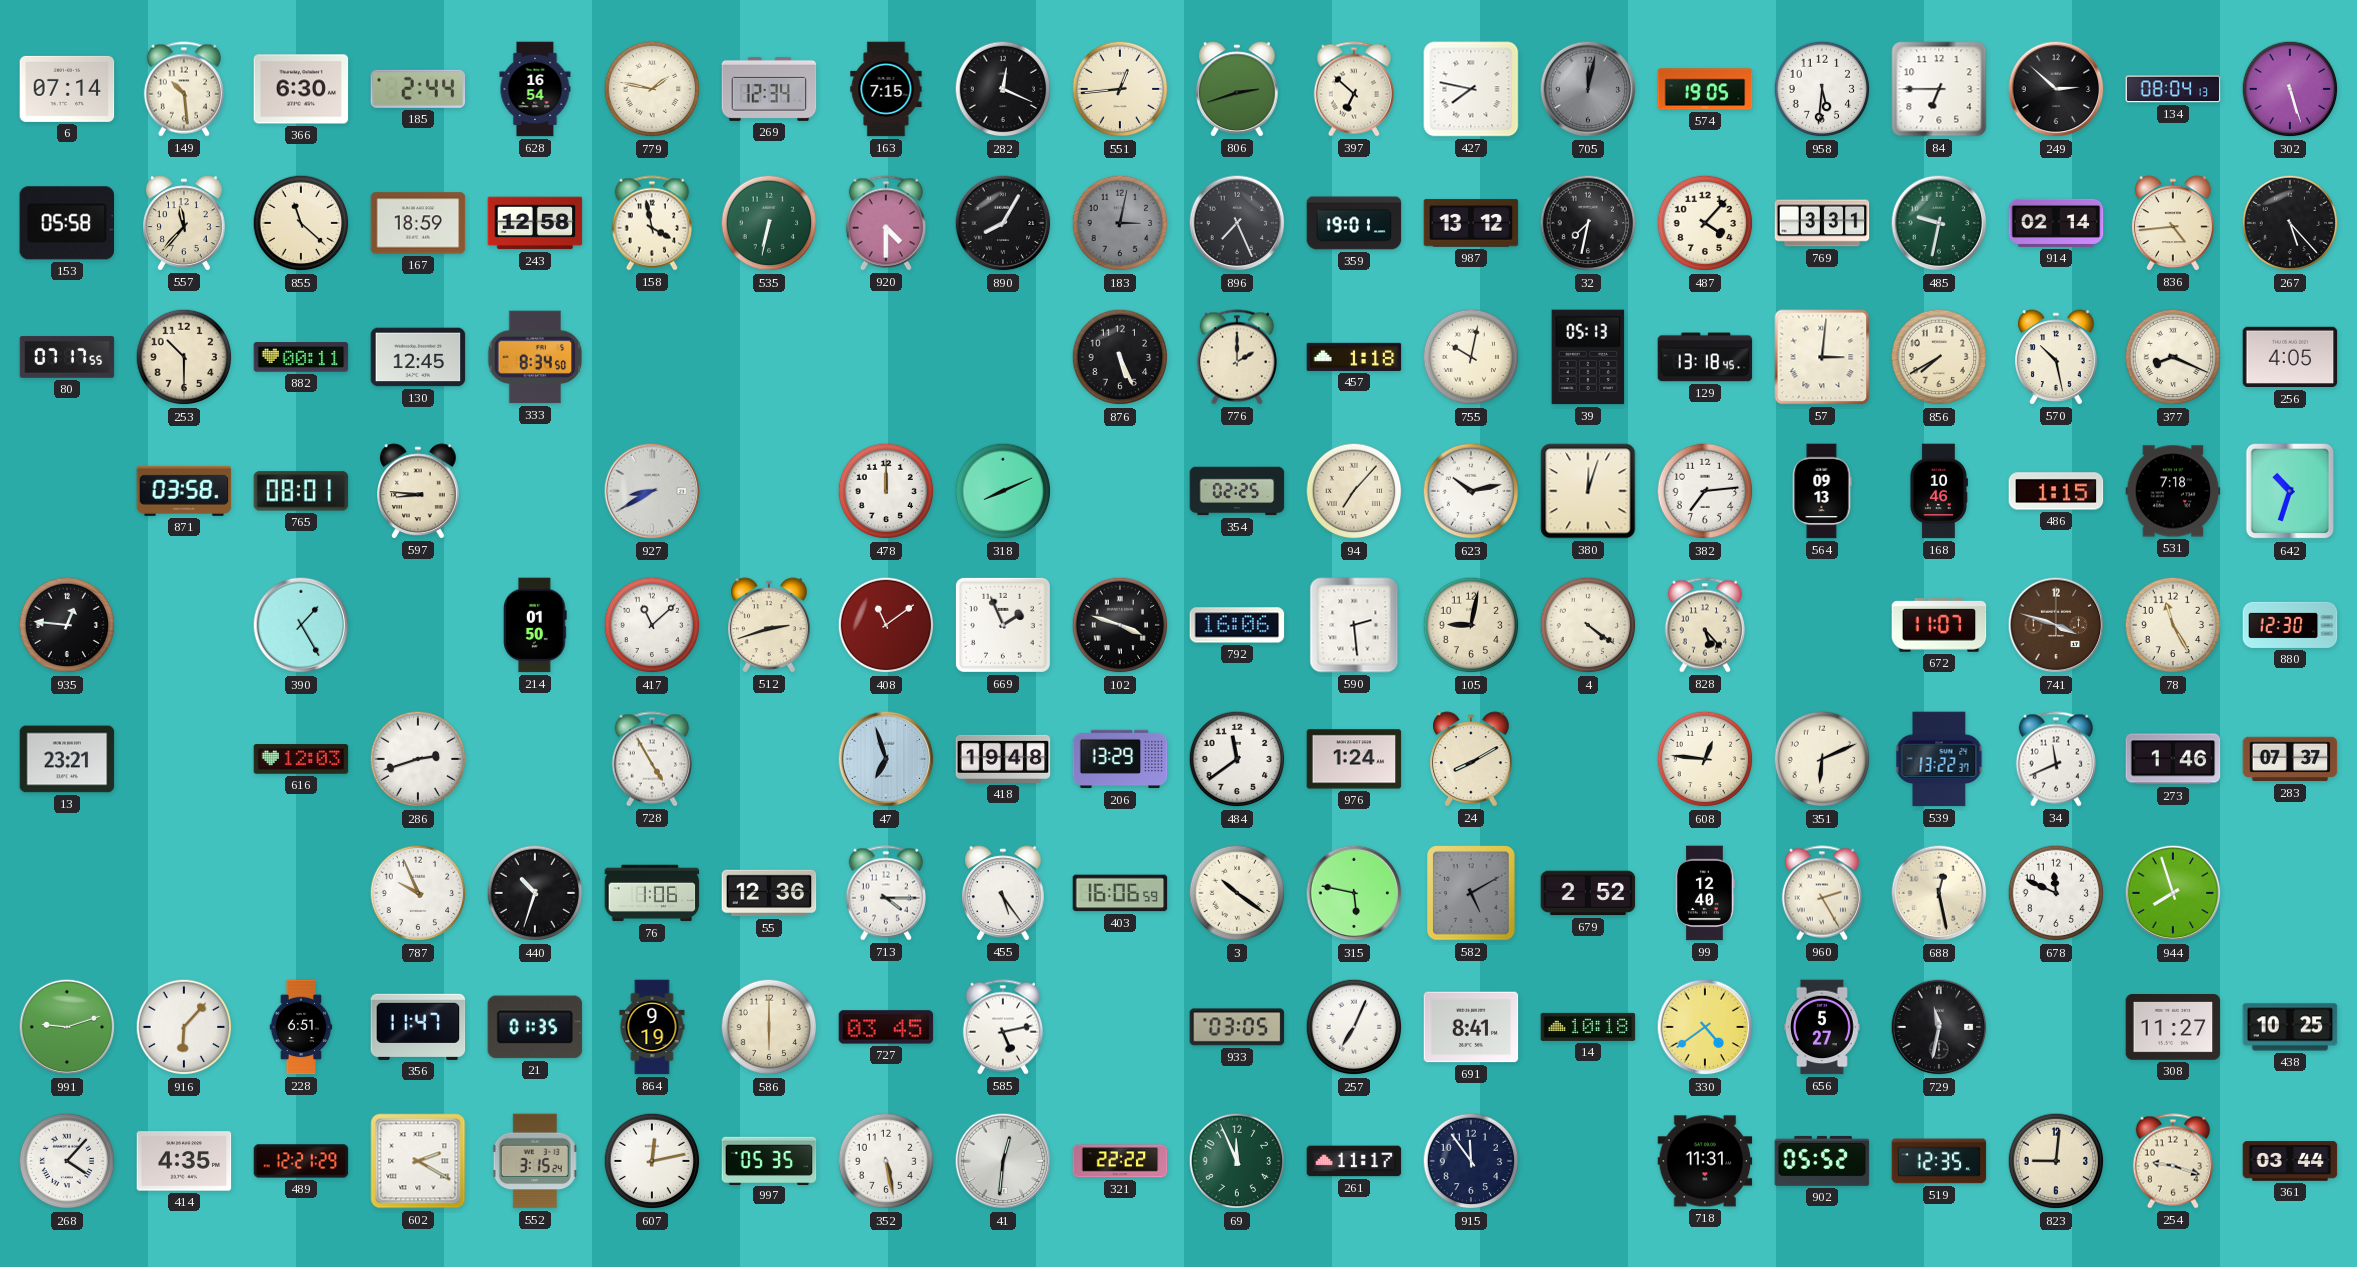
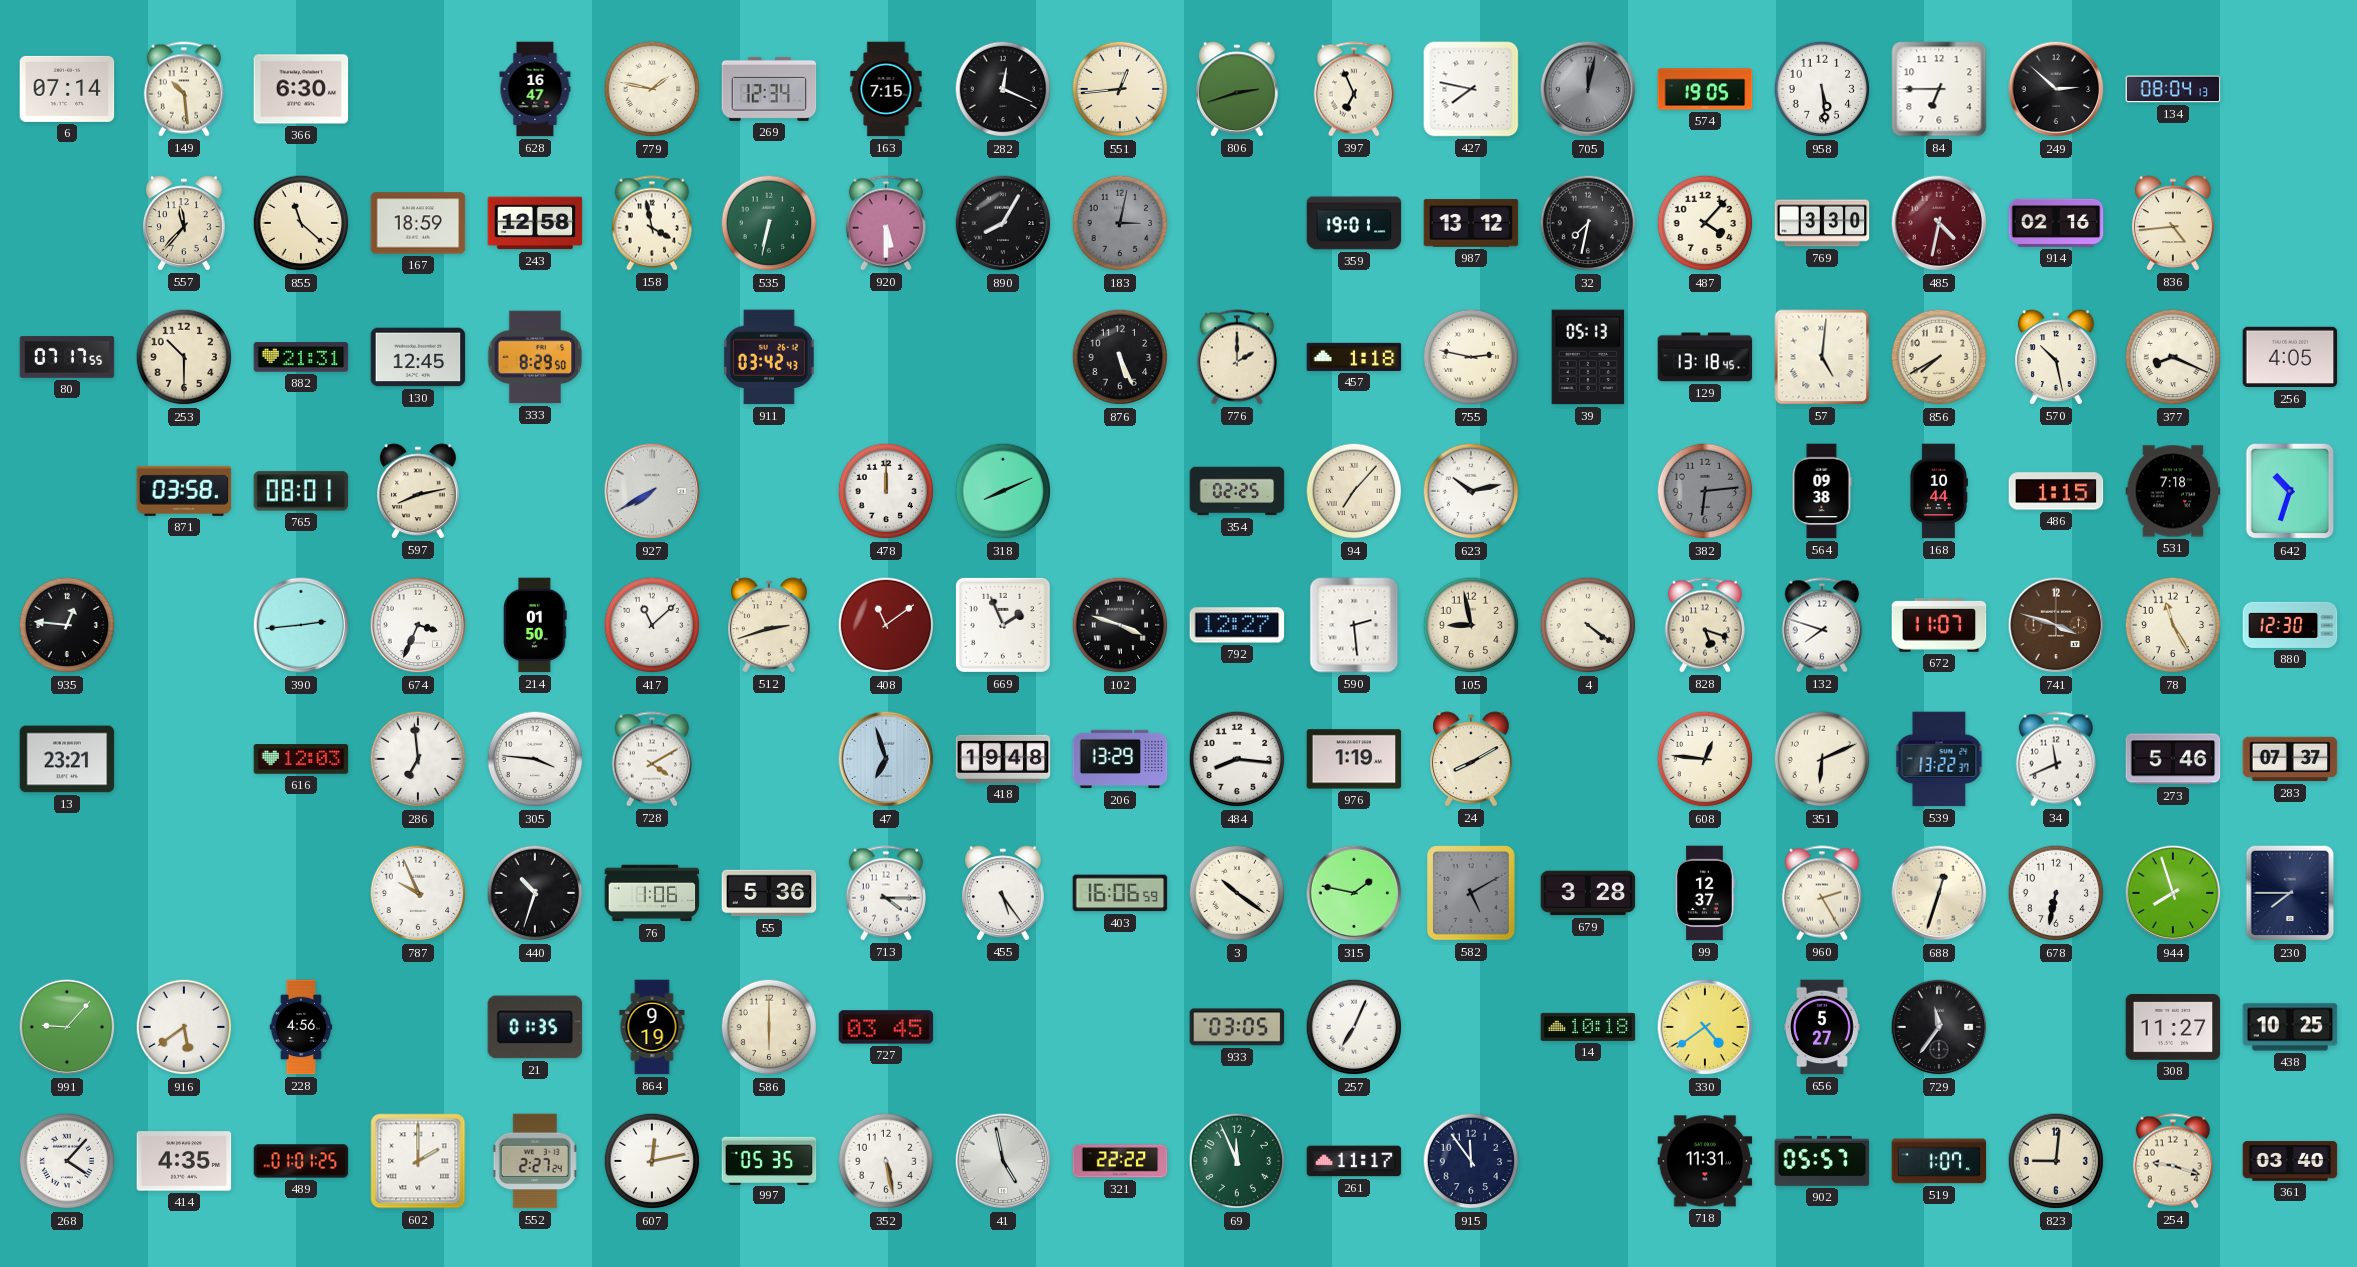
185: 2:44 -> none (418, 89)
628: 16:54 -> 16:47 (535, 89)
397: 6:52 -> 6:56 (1354, 89)
958: 5:31 -> 5:29 (1822, 89)
302: 5:27 -> none (2290, 89)
153: 05:58 -> none (67, 223)
920: 4:30 -> 5:30 (886, 223)
896: 7:26 -> none (1237, 223)
769: 3:31 -> 3:30 (1822, 223)
485: 9:32 -> 4:32 (1939, 223)
485 dial: green -> burgundy (1939, 223)
914: 02:14 -> 02:16 (2056, 223)
267: 5:23 -> none (2290, 223)
882: 00:11 -> 21:31 (301, 357)
333: 8:34 -> 8:29 (535, 357)
911: none -> 03:42 (769, 357)
755: 10:02 -> 2:47 (1471, 357)
57: 3:01 -> 5:01 (1822, 357)
597: 8:46 -> 8:13 (419, 491)
927: 8:40 -> 7:40 (652, 491)
380: 12:03 -> none (1588, 491)
382: 7:14 -> 6:14 (1705, 491)
382 dial: white -> grey (1705, 491)
564: 09:13 -> 09:38 (1822, 491)
168: 10:46 -> 10:44 (1938, 491)
390: 1:25 -> 2:44 (301, 625)
674: none -> 3:34 (418, 625)
792: 16:06 -> 12:27 (1237, 625)
105: 9:02 -> 8:58 (1471, 625)
828: 5:23 -> 5:18 (1705, 625)
132: none -> 7:48 (1822, 625)
286: 2:42 -> 6:59 (418, 759)
305: none -> 3:46 (535, 759)
728: 4:55 -> 4:10 (652, 759)
484: 11:39 -> 8:16 (1237, 759)
976: 1:24 -> 1:19 (1354, 759)
273: 1:46 -> 5:46 (2173, 759)
55: 12:36 -> 5:36 (769, 893)
315: 5:47 -> 1:47 (1354, 893)
679: 2:52 -> 3:28 (1588, 893)
99: 12:40 -> 12:37 (1705, 893)
688: 12:28 -> 12:33 (1939, 893)
678: 11:49 -> 6:32 (2056, 893)
230: none -> 7:45 (2290, 893)
991: 9:12 -> 9:07 (67, 1027)
916: 6:07 -> 5:39 (184, 1027)
228: 6:51 -> 4:56 (301, 1027)
356: 11:47 -> none (418, 1027)
585: 5:13 -> none (1003, 1027)
691: 8:41 -> none (1471, 1027)
729: 11:32 -> 11:36 (1939, 1027)
489: 12:21 -> 01:01 (301, 1161)
602: 2:20 -> 2:00 (418, 1161)
552: 3:15 -> 2:27 (535, 1161)
41: 12:31 -> 4:58 (1003, 1161)
902: 05:52 -> 05:57 (1822, 1161)
519: 12:35 -> 1:07 (1939, 1161)
361: 03:44 -> 03:40 (2290, 1161)
